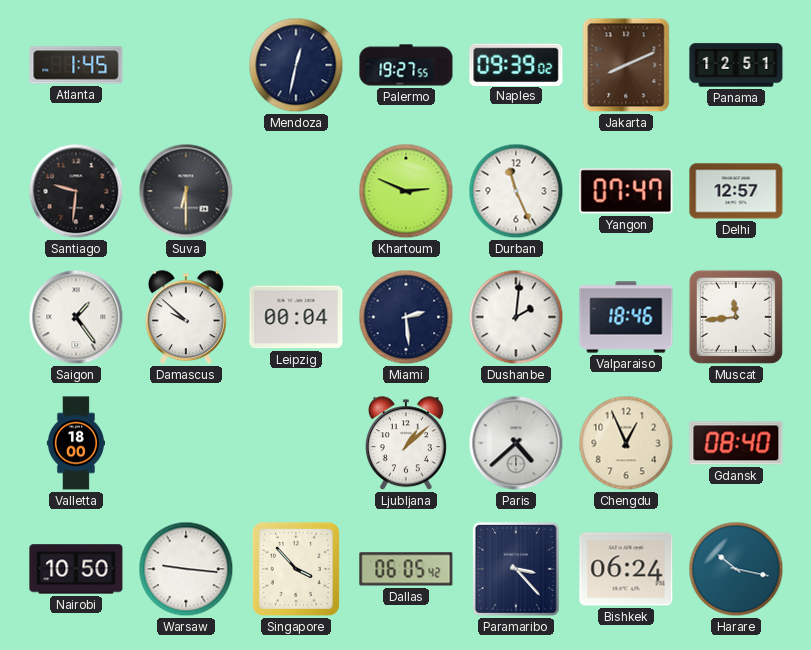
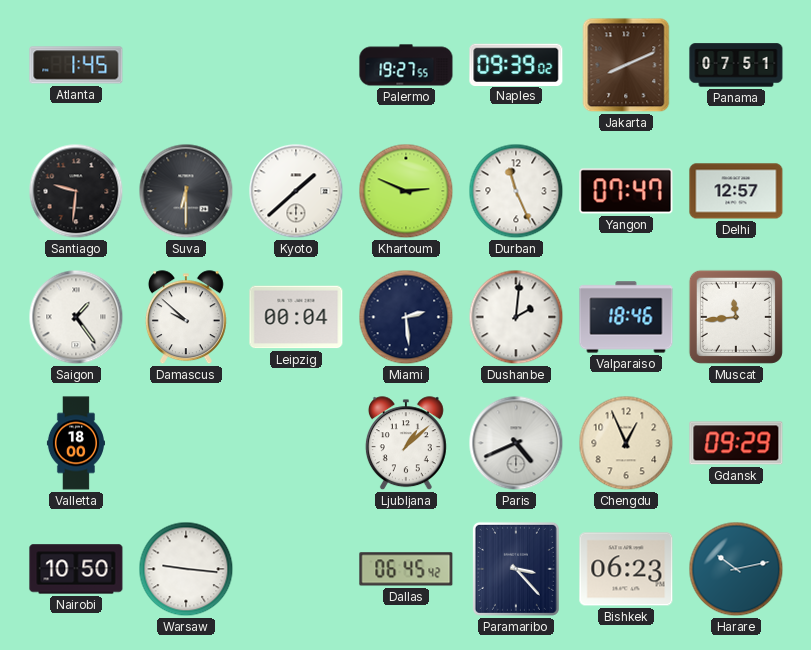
Mendoza: 12:32 -> none (296, 65)
Panama: 12:51 -> 07:51 (736, 65)
Kyoto: none -> 1:38 (296, 191)
Paris: 4:38 -> 4:41 (516, 443)
Gdansk: 08:40 -> 09:29 (736, 443)
Singapore: 3:53 -> none (296, 569)
Dallas: 06:05 -> 06:45 (406, 569)
Bishkek: 06:24 -> 06:23 (626, 569)
Harare: 10:17 -> 10:13 (736, 569)
